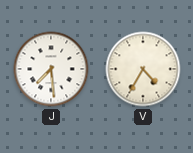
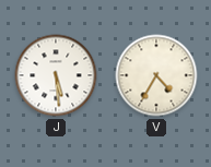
J: 7:29 -> 5:29 (56, 75)
